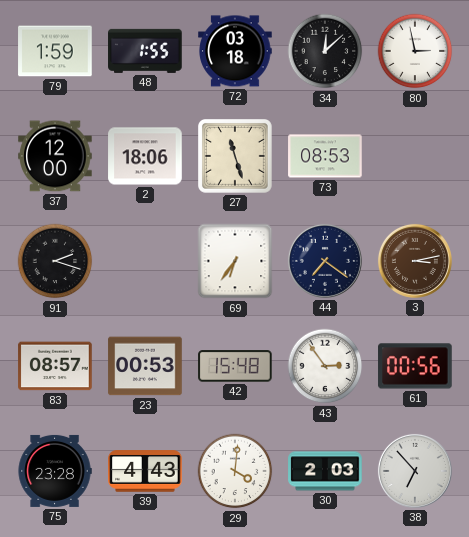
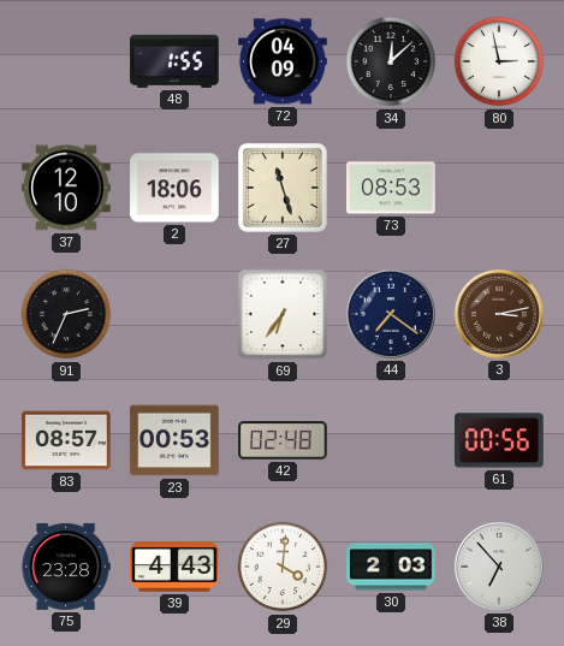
79: 1:59 -> none (55, 51)
72: 03:18 -> 04:09 (283, 61)
37: 12:00 -> 12:10 (66, 188)
91: 2:18 -> 2:34 (66, 314)
42: 15:48 -> 02:48 (283, 440)
43: 2:54 -> none (325, 366)
